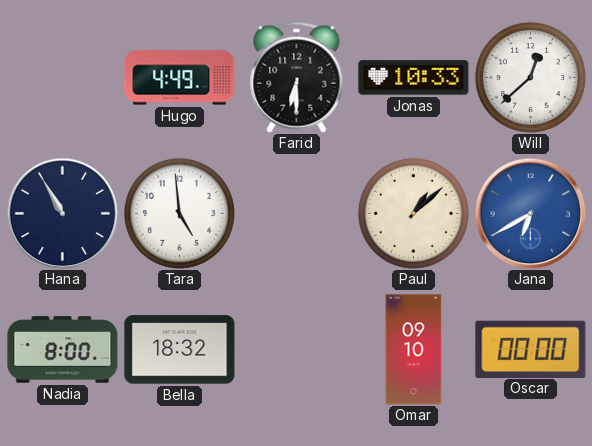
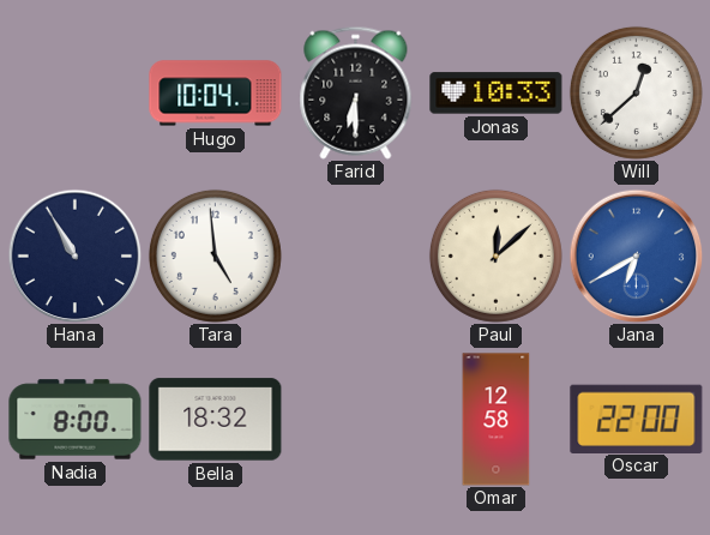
Hugo: 4:49 -> 10:04 (216, 94)
Paul: 1:08 -> 12:08 (495, 256)
Omar: 09:10 -> 12:58 (497, 420)
Oscar: 00:00 -> 22:00 (637, 419)
